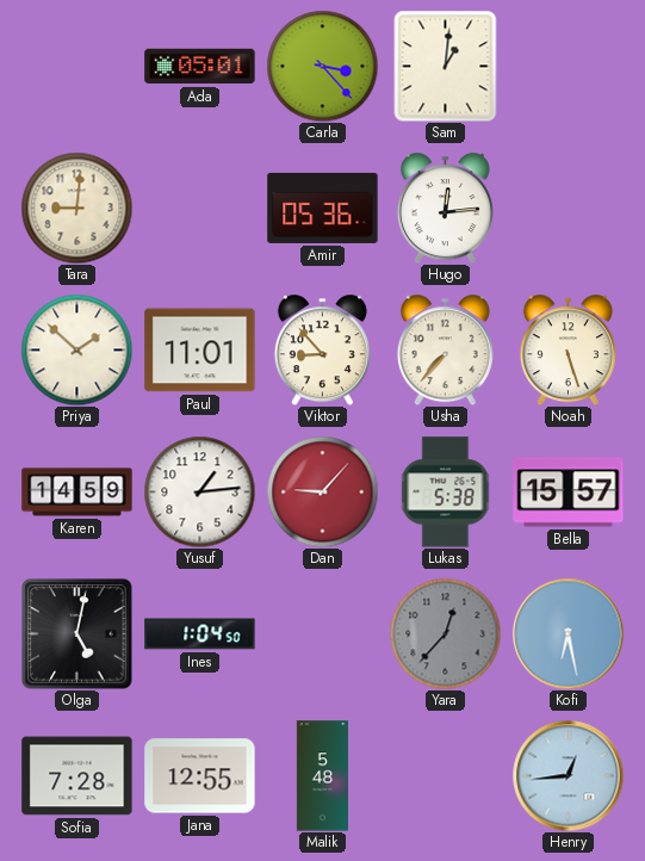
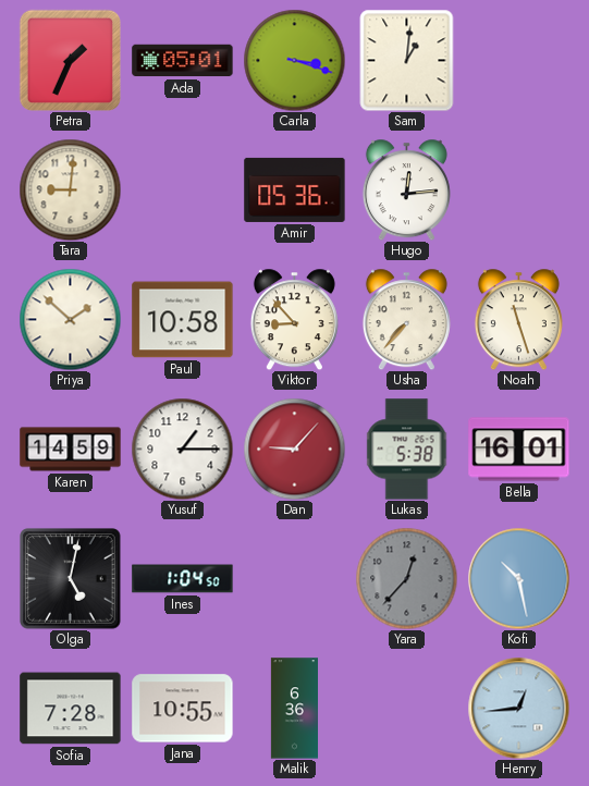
Petra: none -> 1:34 (70, 60)
Carla: 3:23 -> 3:18 (294, 60)
Paul: 11:01 -> 10:58 (183, 320)
Noah: 5:27 -> 11:27 (518, 319)
Yusuf: 1:14 -> 1:15 (182, 449)
Bella: 15:57 -> 16:01 (519, 450)
Kofi: 6:28 -> 10:28 (518, 578)
Jana: 12:55 -> 10:55 (183, 709)
Malik: 5:48 -> 6:36 (294, 709)
